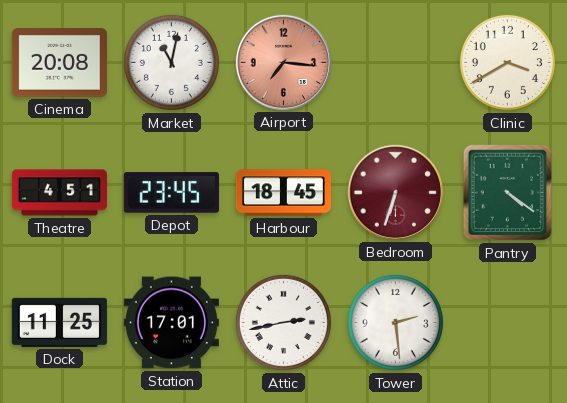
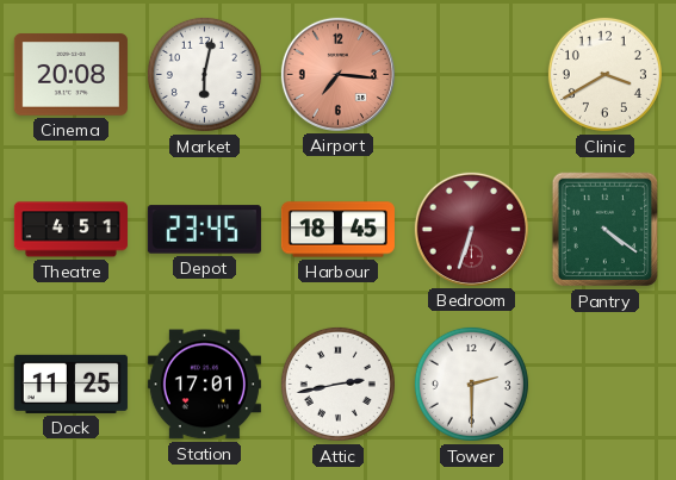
Market: 11:02 -> 6:02 (204, 74)
Tower: 2:29 -> 2:30 (471, 384)
